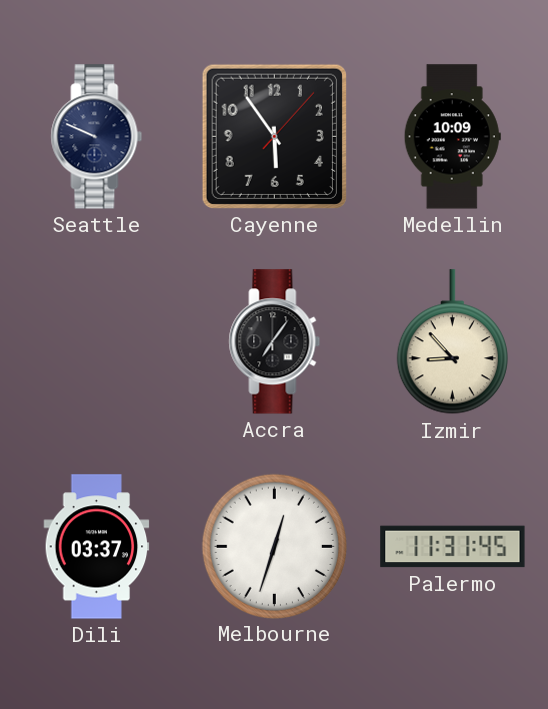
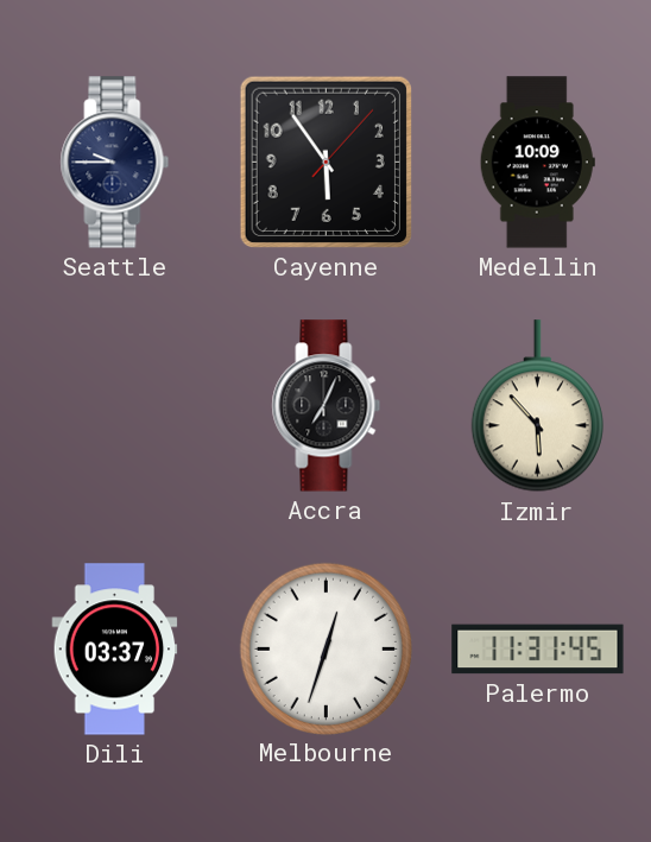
Seattle: 9:49 -> 9:45 (115, 163)
Accra: 7:06 -> 7:04 (327, 406)
Izmir: 8:53 -> 5:53 (537, 406)
